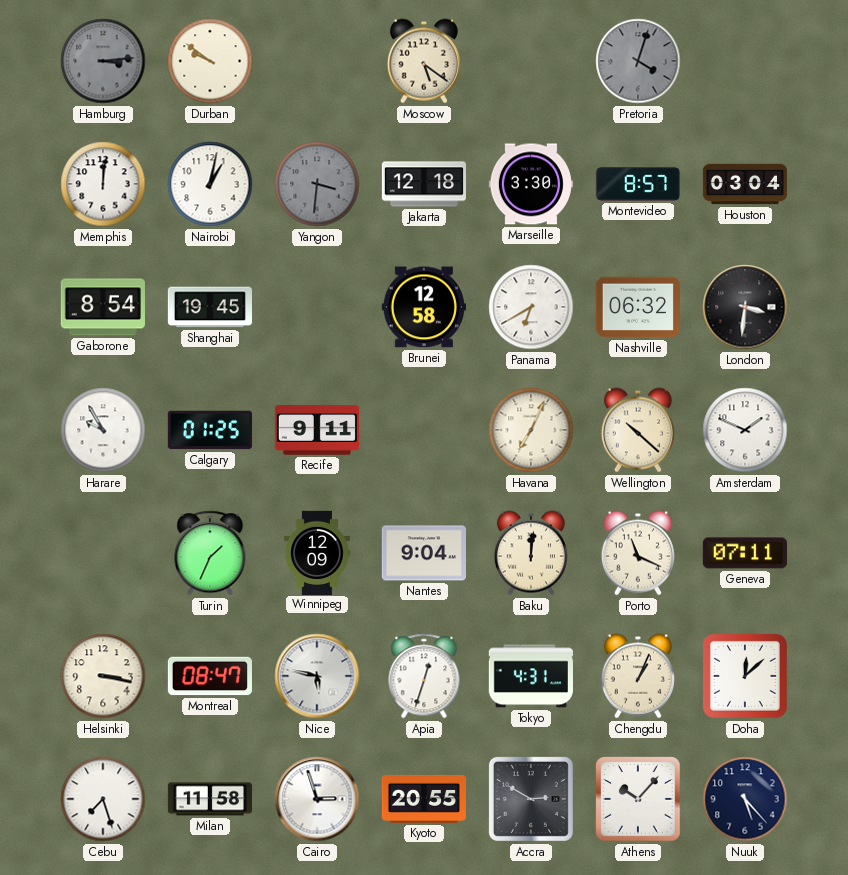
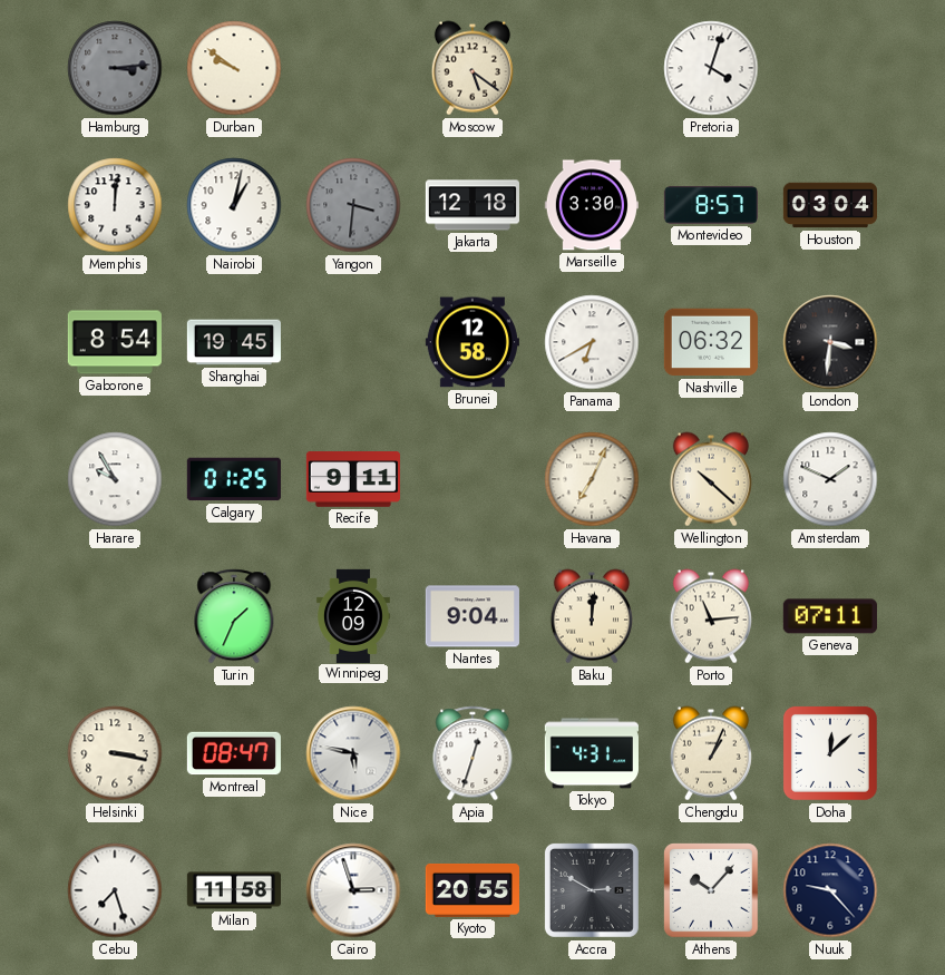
Pretoria dial: grey -> white (711, 68)
Porto: 11:19 -> 11:14 (711, 616)
Nuuk: 5:23 -> 9:23 (830, 890)
